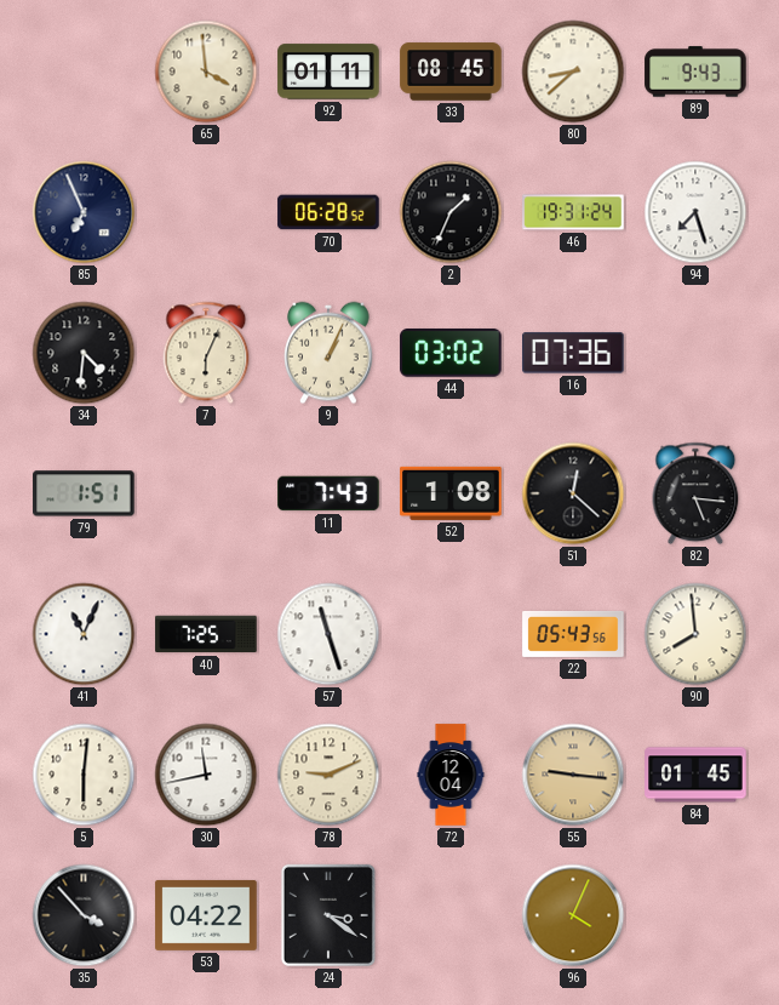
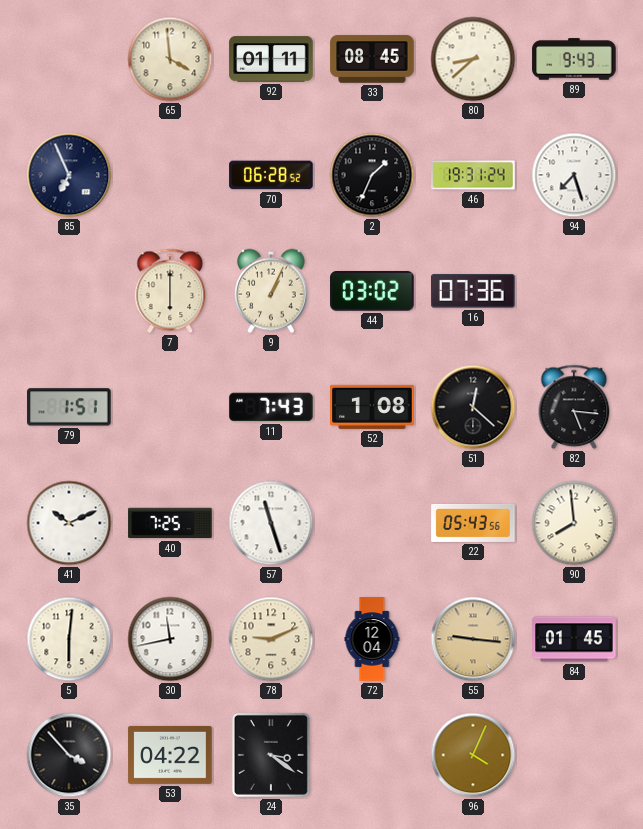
34: 4:31 -> none (84, 353)
7: 6:04 -> 6:00 (170, 291)
41: 11:04 -> 10:11 (69, 523)
